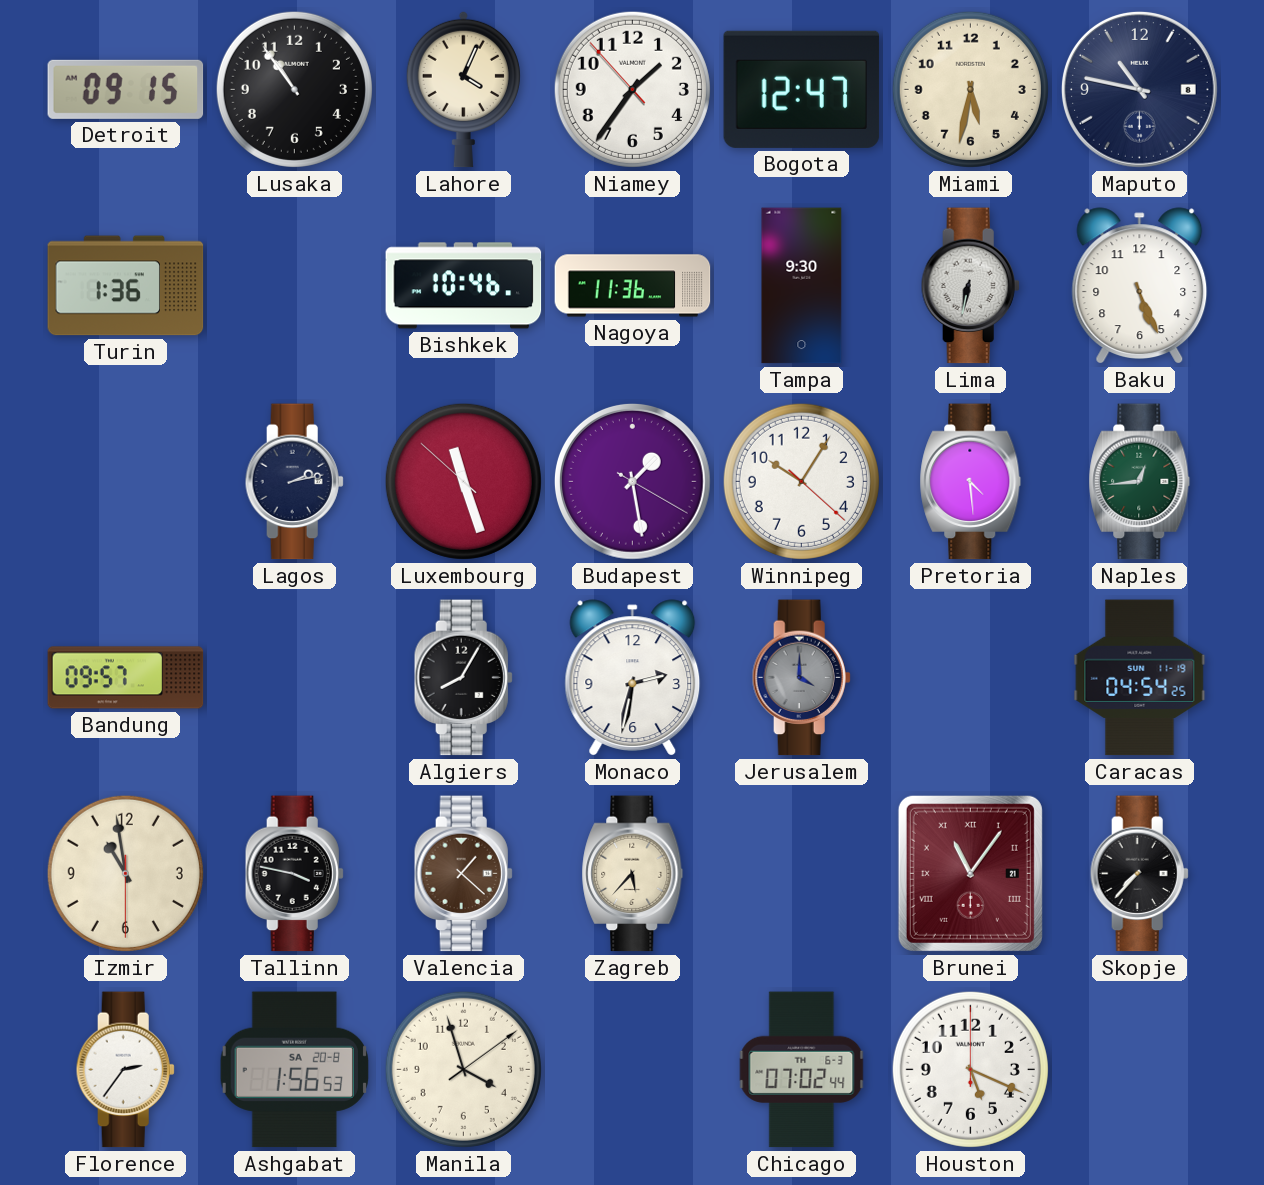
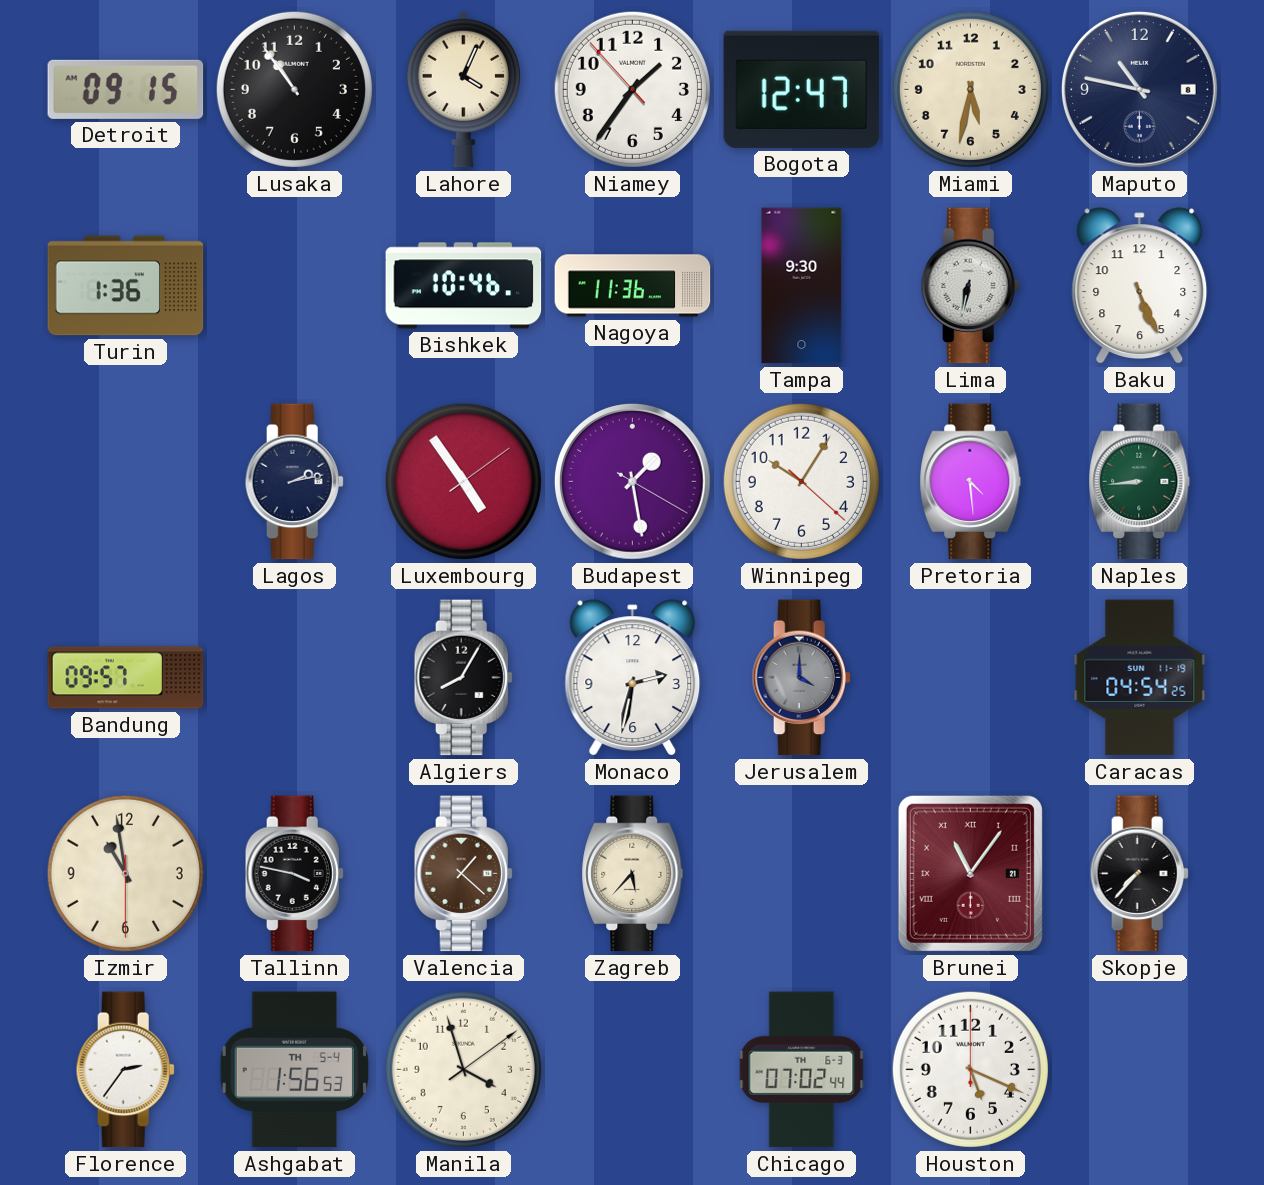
Luxembourg: 11:26 -> 4:54 (463, 481)
Naples: 12:44 -> 8:44 (1140, 482)
Ashgabat date: SA 20-8 -> TH 5-4 (294, 1070)
